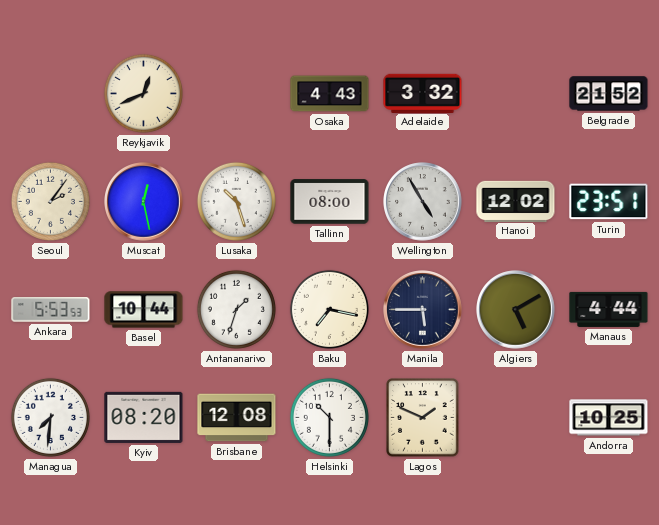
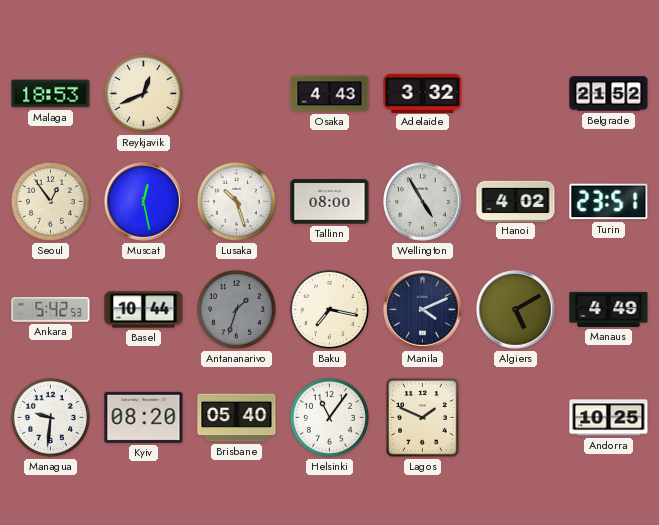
Malaga: none -> 18:53 (51, 94)
Seoul: 2:06 -> 12:54 (50, 201)
Hanoi: 12:02 -> 4:02 (516, 201)
Ankara: 5:53 -> 5:42 (51, 310)
Antananarivo dial: white -> grey (236, 309)
Manila: 5:45 -> 4:11 (423, 310)
Manaus: 4:44 -> 4:49 (609, 309)
Managua: 7:31 -> 9:31 (50, 417)
Brisbane: 12:08 -> 05:40 (237, 418)
Helsinki: 10:30 -> 11:06 (329, 417)
